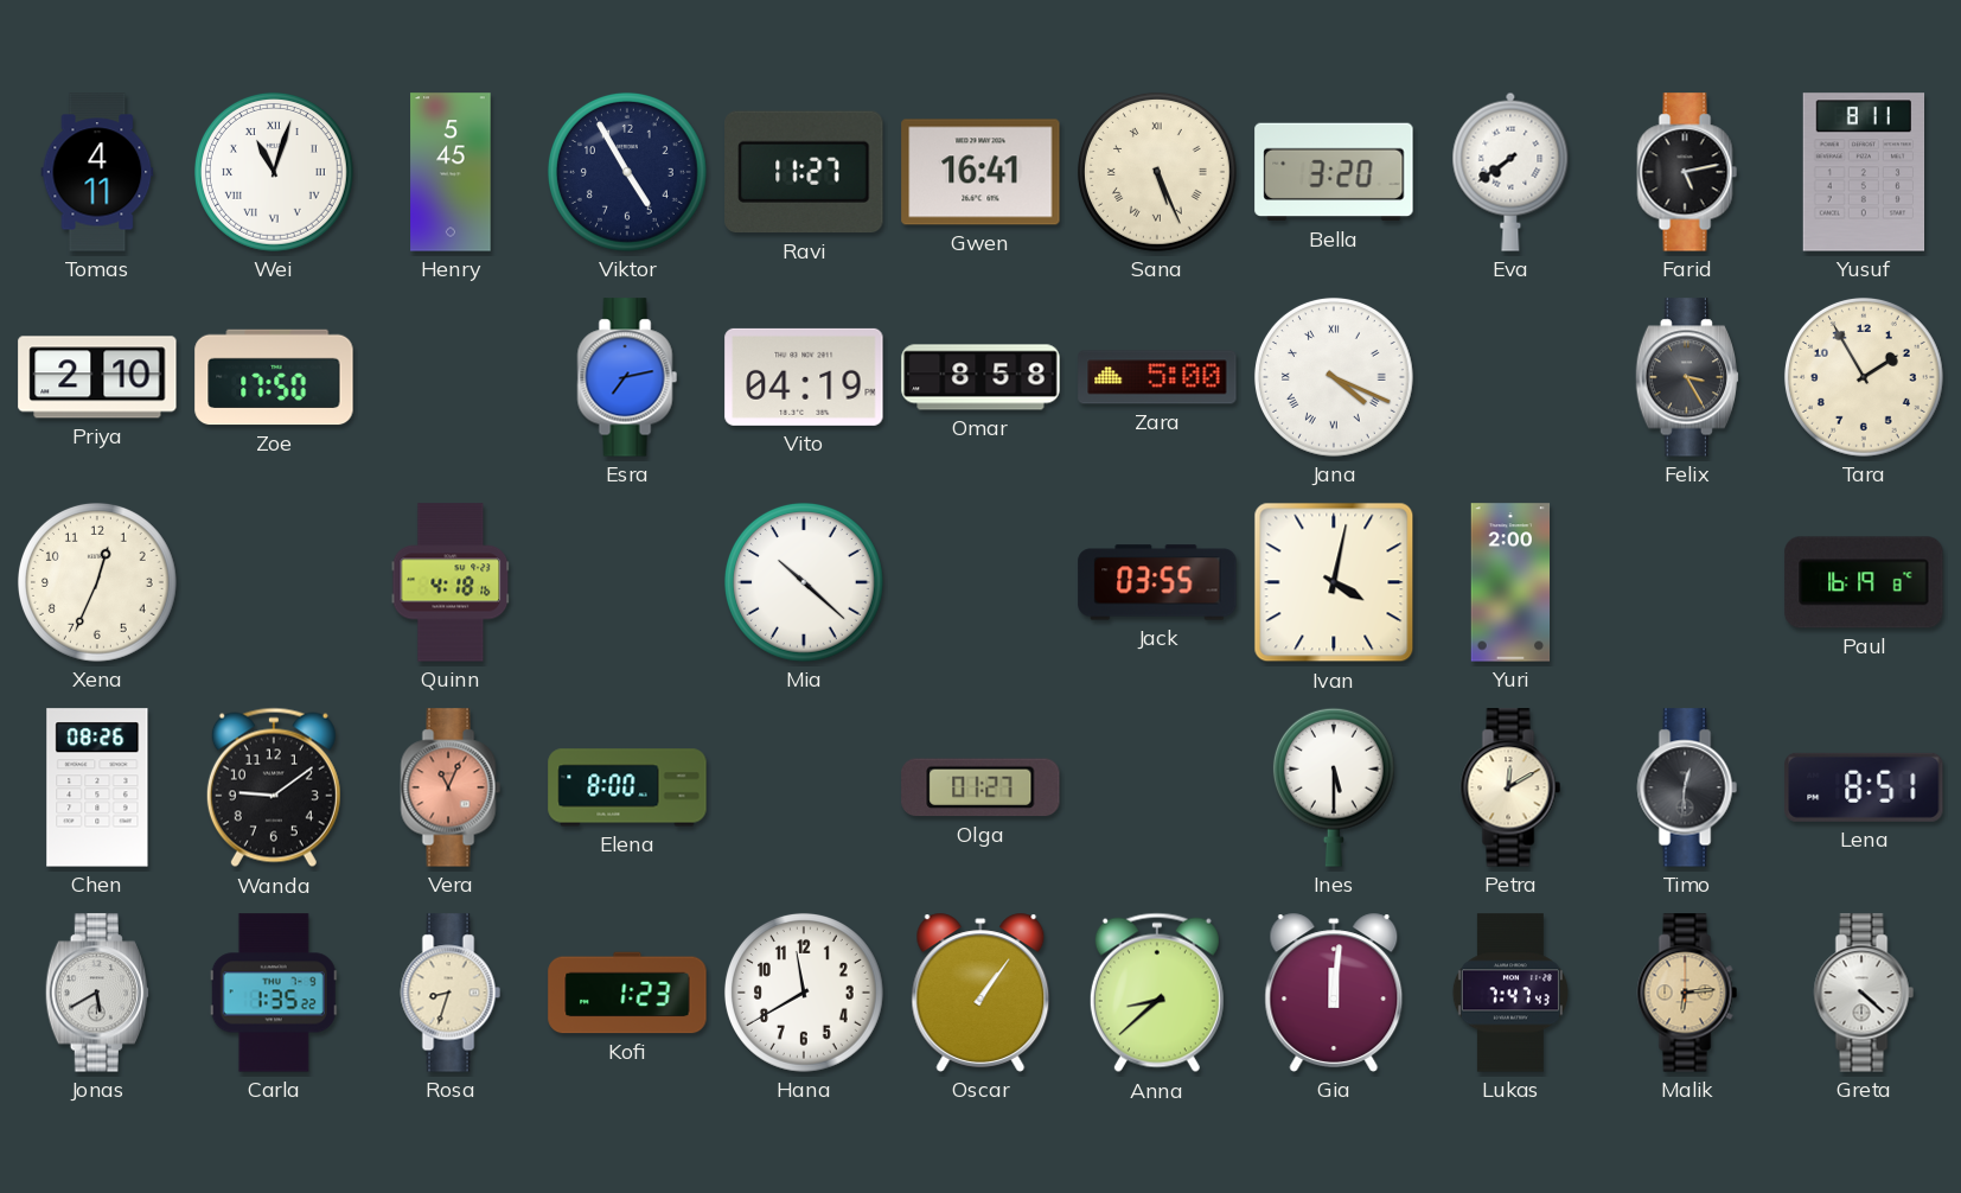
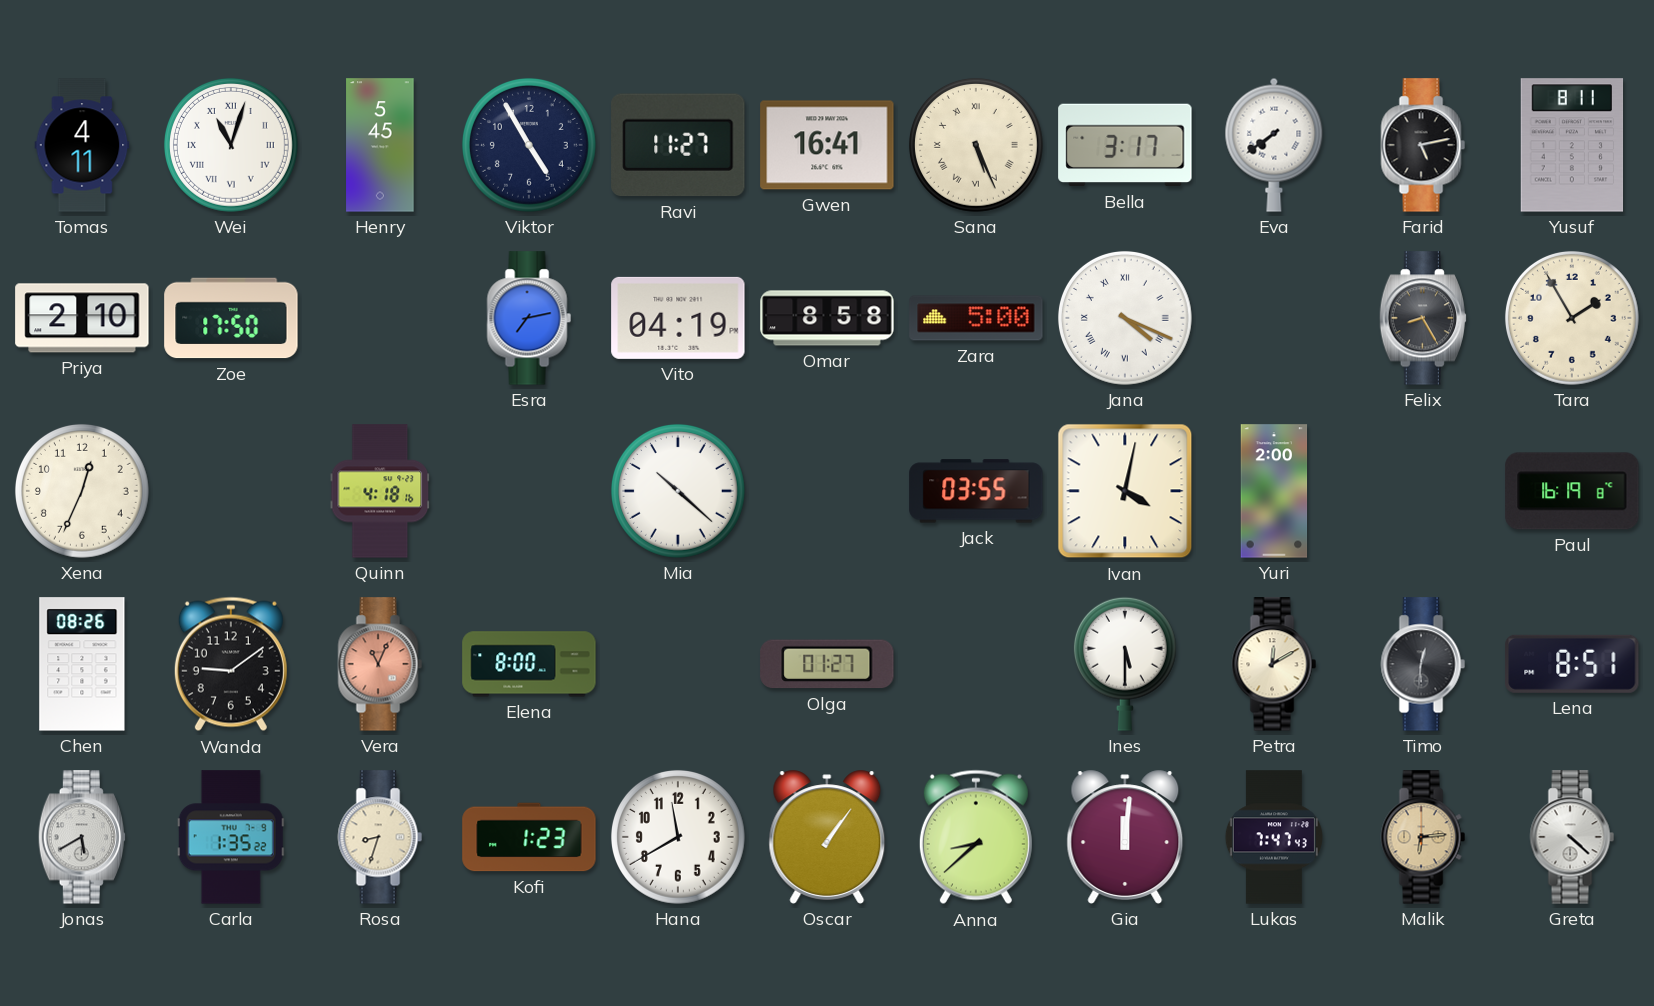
Bella: 3:20 -> 3:17 (1125, 145)
Felix: 3:25 -> 8:25 (1422, 318)
